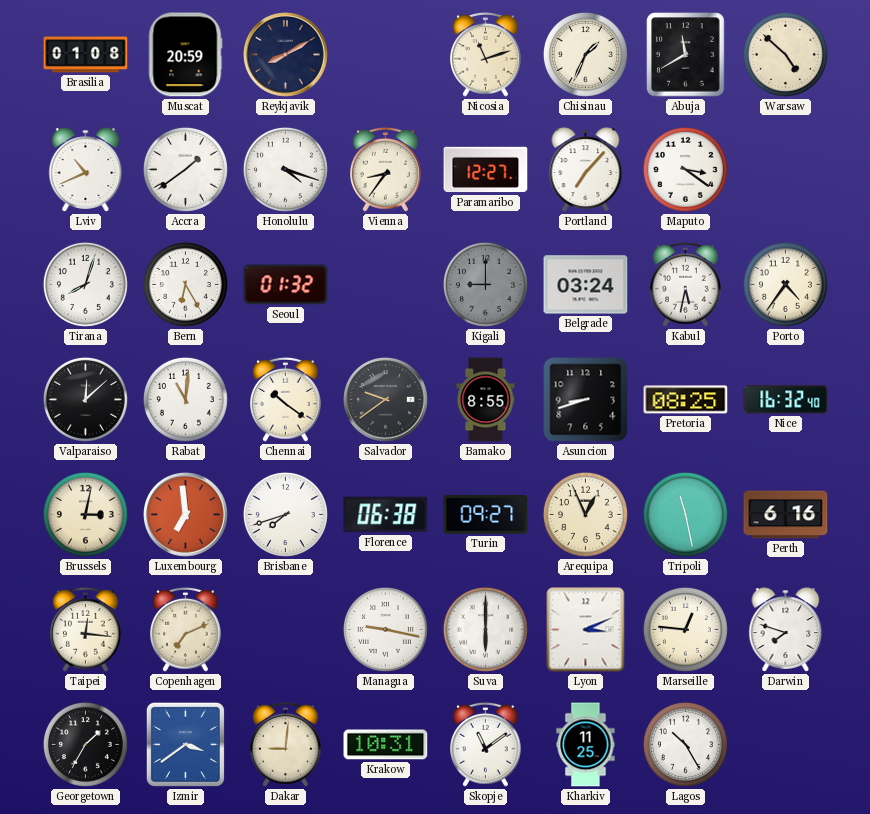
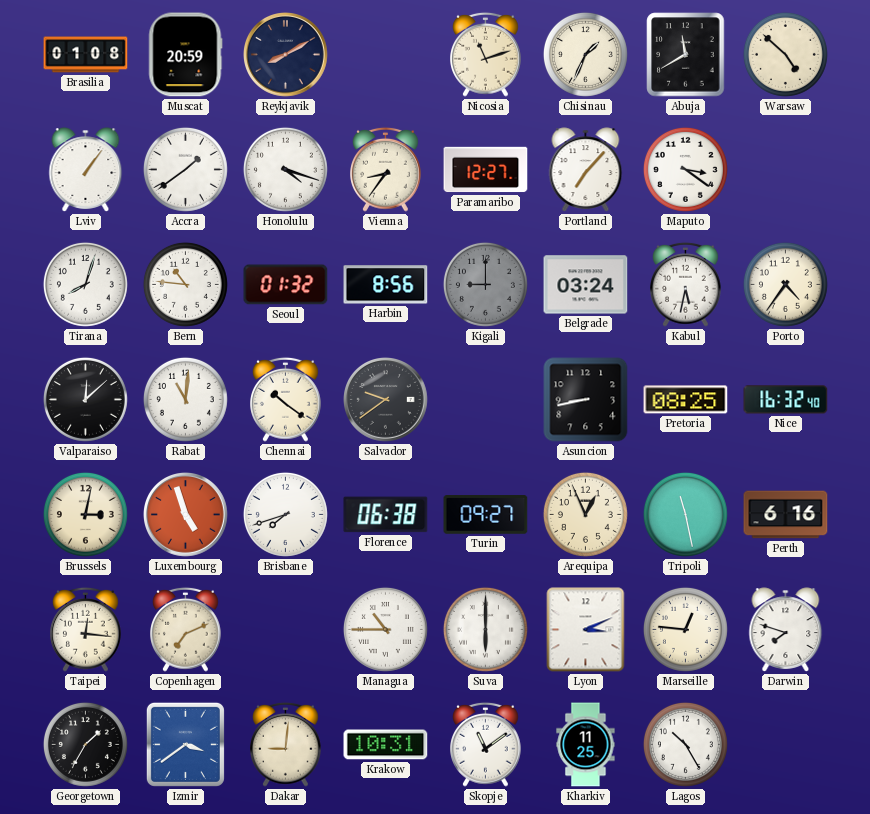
Lviv: 10:41 -> 1:06 (86, 170)
Bern: 6:25 -> 10:46 (185, 284)
Harbin: none -> 8:56 (386, 285)
Bamako: 8:55 -> none (486, 400)
Asuncion: 8:42 -> 8:43 (586, 400)
Luxembourg: 6:59 -> 4:57 (186, 515)
Managua: 9:17 -> 10:45 (385, 629)
